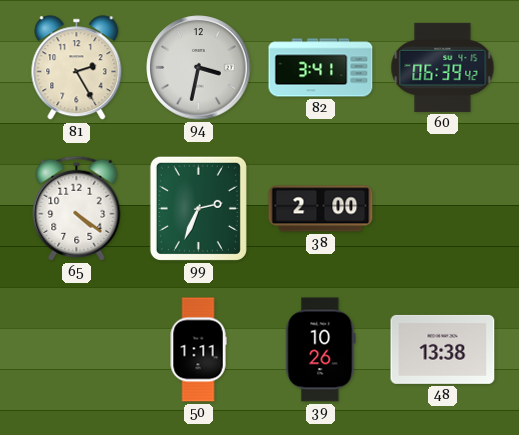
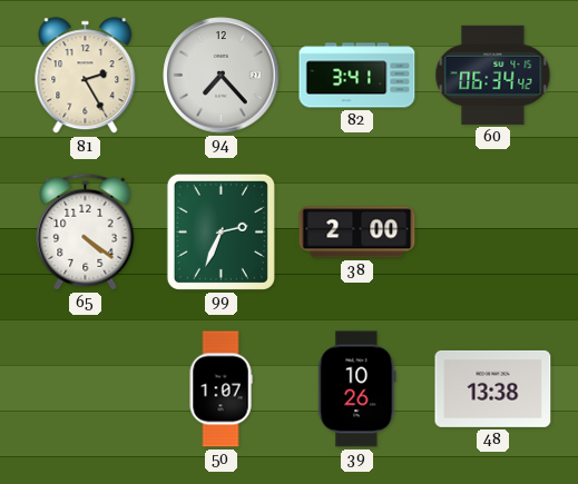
94: 3:32 -> 7:23 (222, 76)
60: 06:39 -> 06:34 (493, 75)
50: 1:11 -> 1:07 (221, 389)
